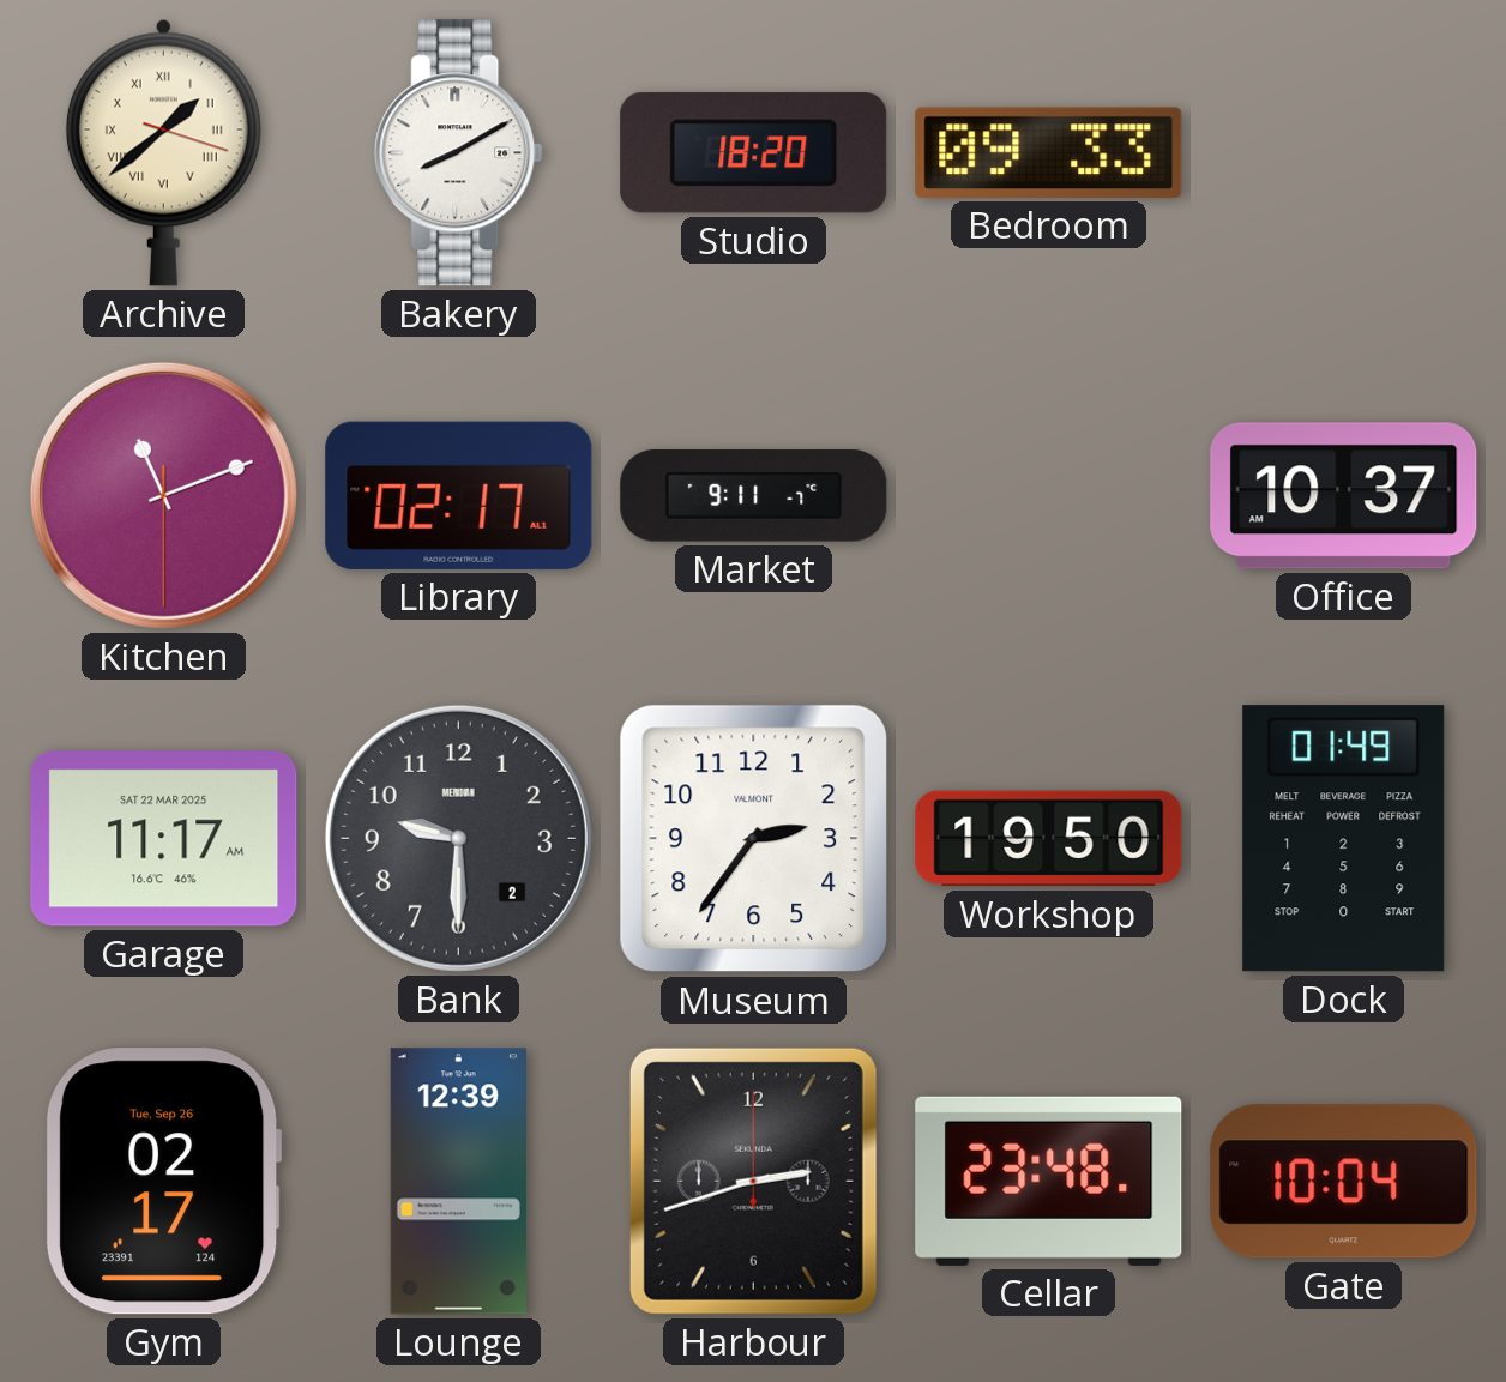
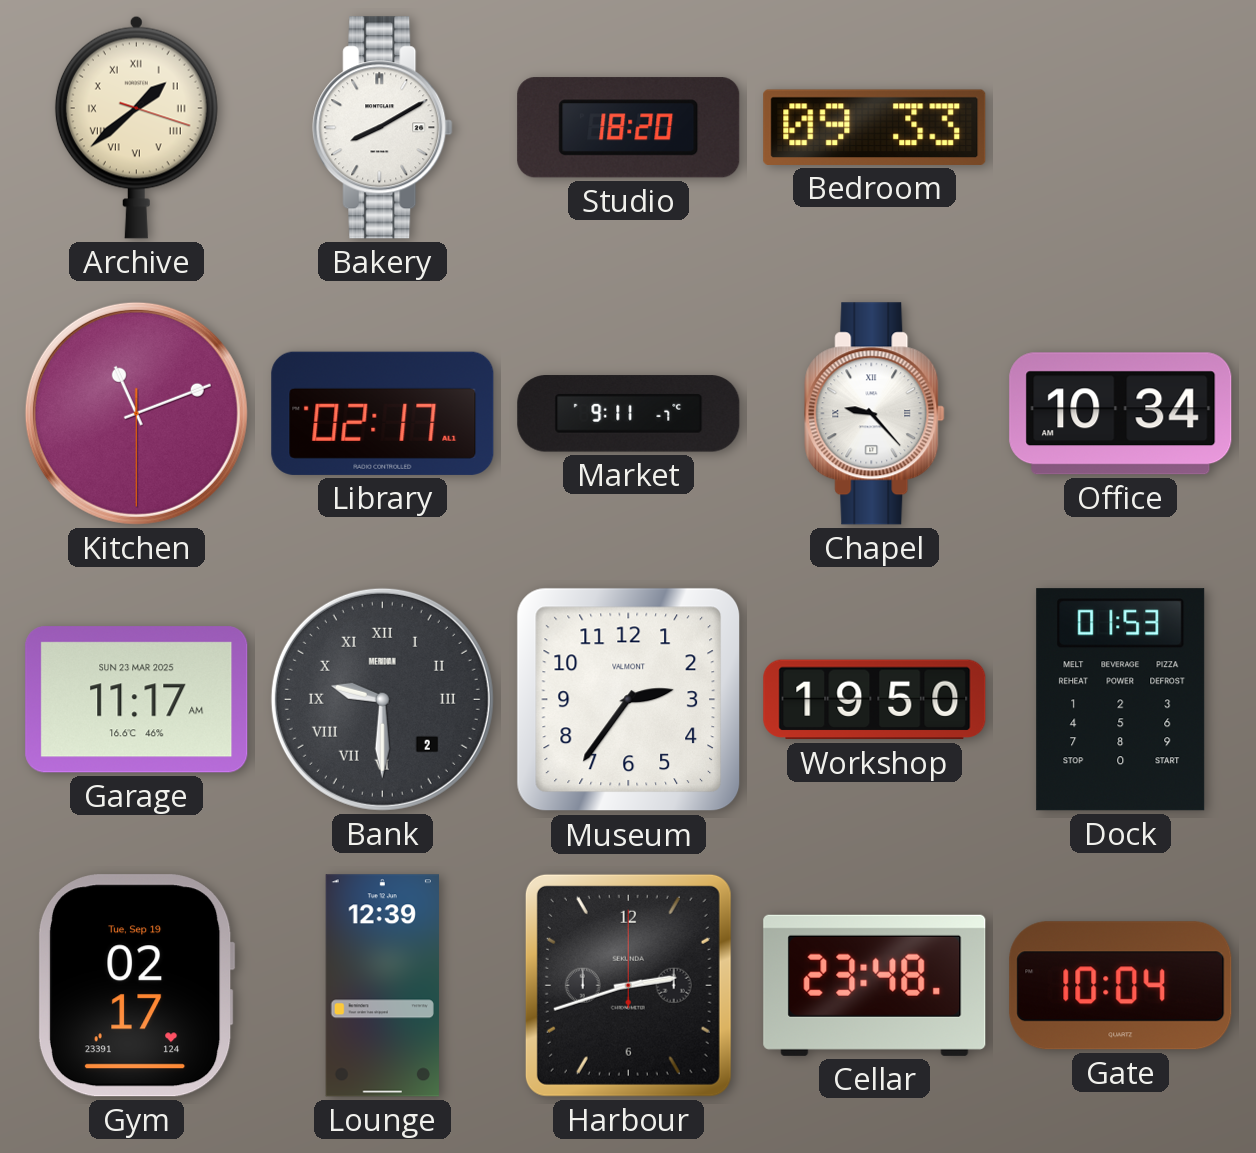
Chapel: none -> 9:23 (875, 414)
Office: 10:37 -> 10:34 (1121, 414)
Garage date: SAT 22 MAR 2025 -> SUN 23 MAR 2025 (137, 700)
Bank numerals: Arabic -> Roman (382, 699)
Dock: 01:49 -> 01:53 (1121, 700)
Gym date: Tue, Sep 26 -> Tue, Sep 19 (136, 986)
